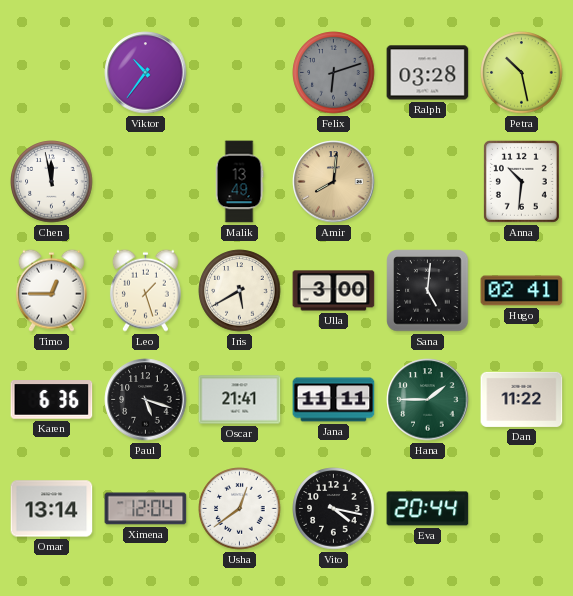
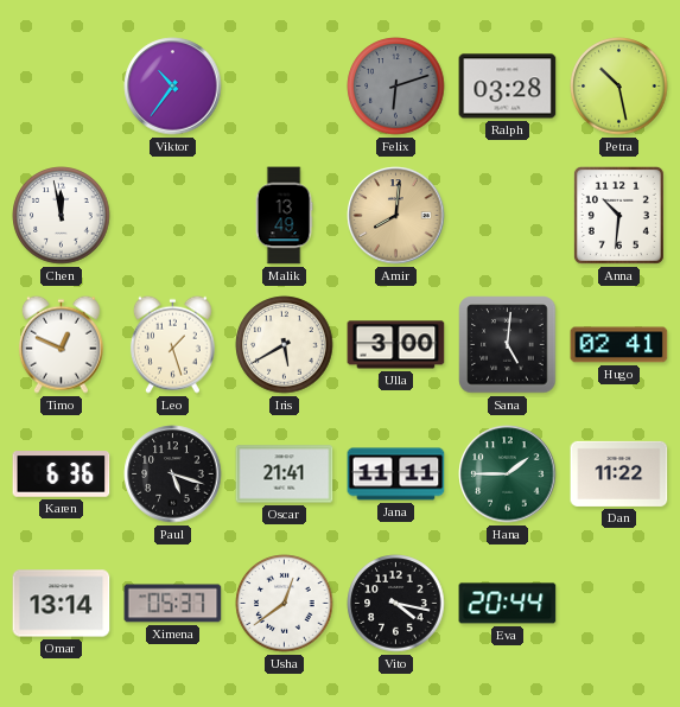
Timo: 12:45 -> 12:49 (61, 344)
Ximena: 12:04 -> 05:37 (173, 604)
